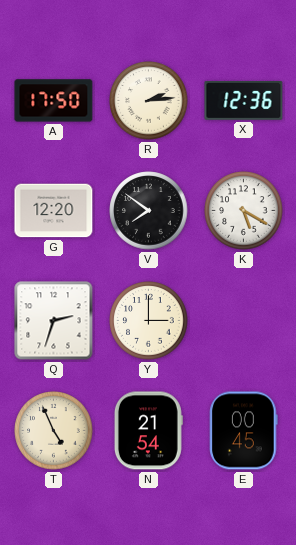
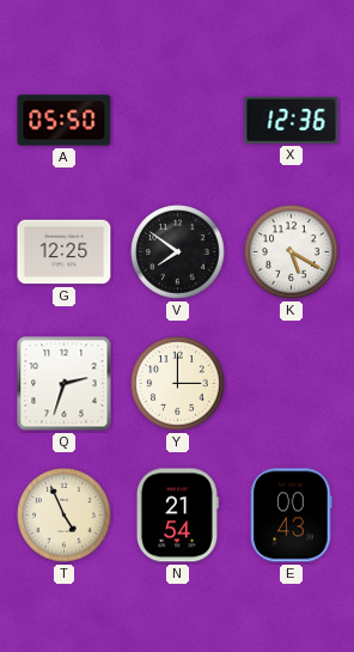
A: 17:50 -> 05:50 (65, 121)
R: 2:14 -> none (149, 101)
G: 12:20 -> 12:25 (65, 252)
E: 00:45 -> 00:43 (292, 516)
